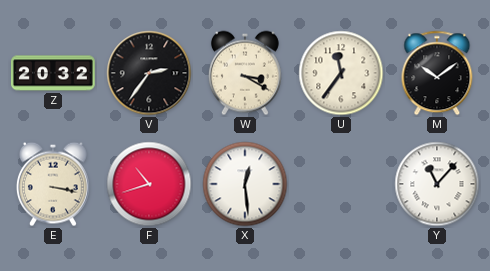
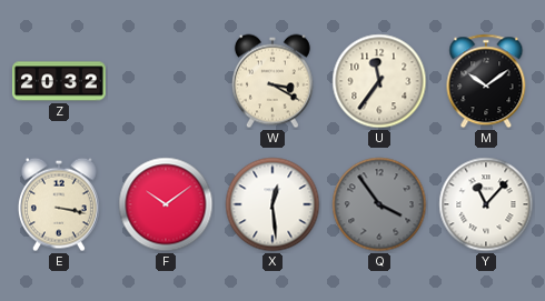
V: 2:36 -> none (149, 73)
F: 10:42 -> 10:09 (166, 204)
Q: none -> 3:54 (379, 204)
